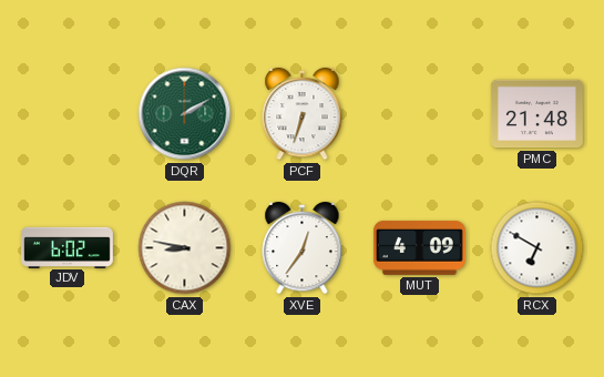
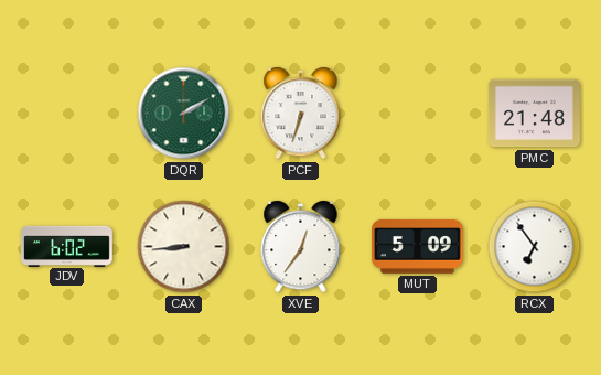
CAX: 8:47 -> 8:44 (184, 247)
MUT: 4:09 -> 5:09 (417, 246)
RCX: 6:50 -> 6:54 (535, 247)
